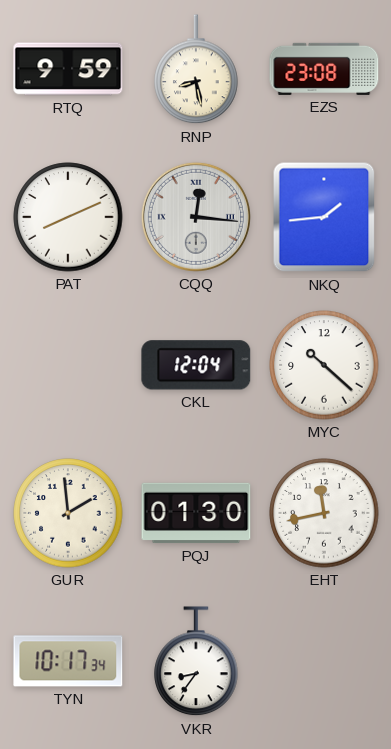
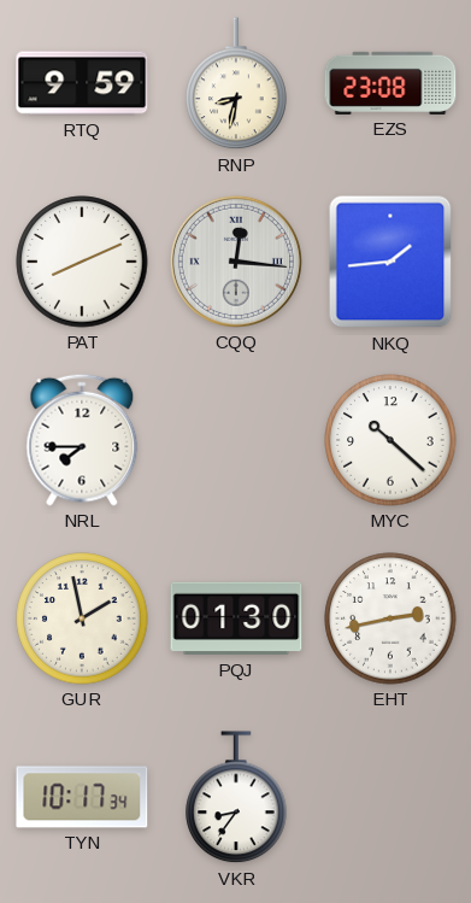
RNP: 8:28 -> 8:32 (236, 84)
NRL: none -> 7:45 (82, 440)
CKL: 12:04 -> none (196, 365)
GUR: 1:59 -> 1:58 (82, 618)
EHT: 11:43 -> 2:43 (390, 618)
